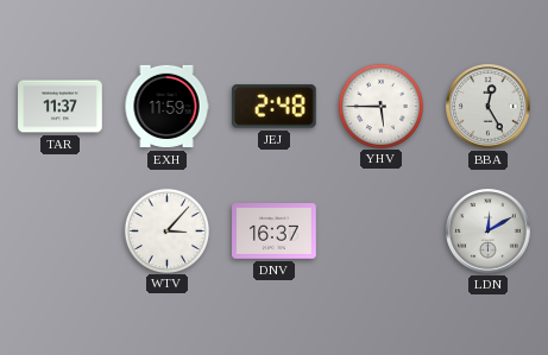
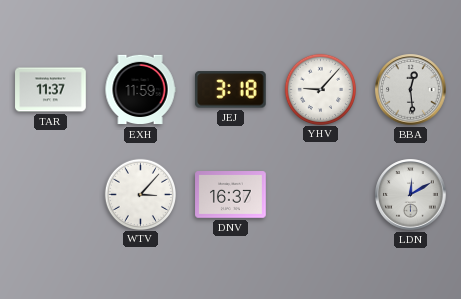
JEJ: 2:48 -> 3:18 (230, 90)
YHV: 5:45 -> 9:07 (320, 89)
BBA: 12:25 -> 12:29 (411, 90)
